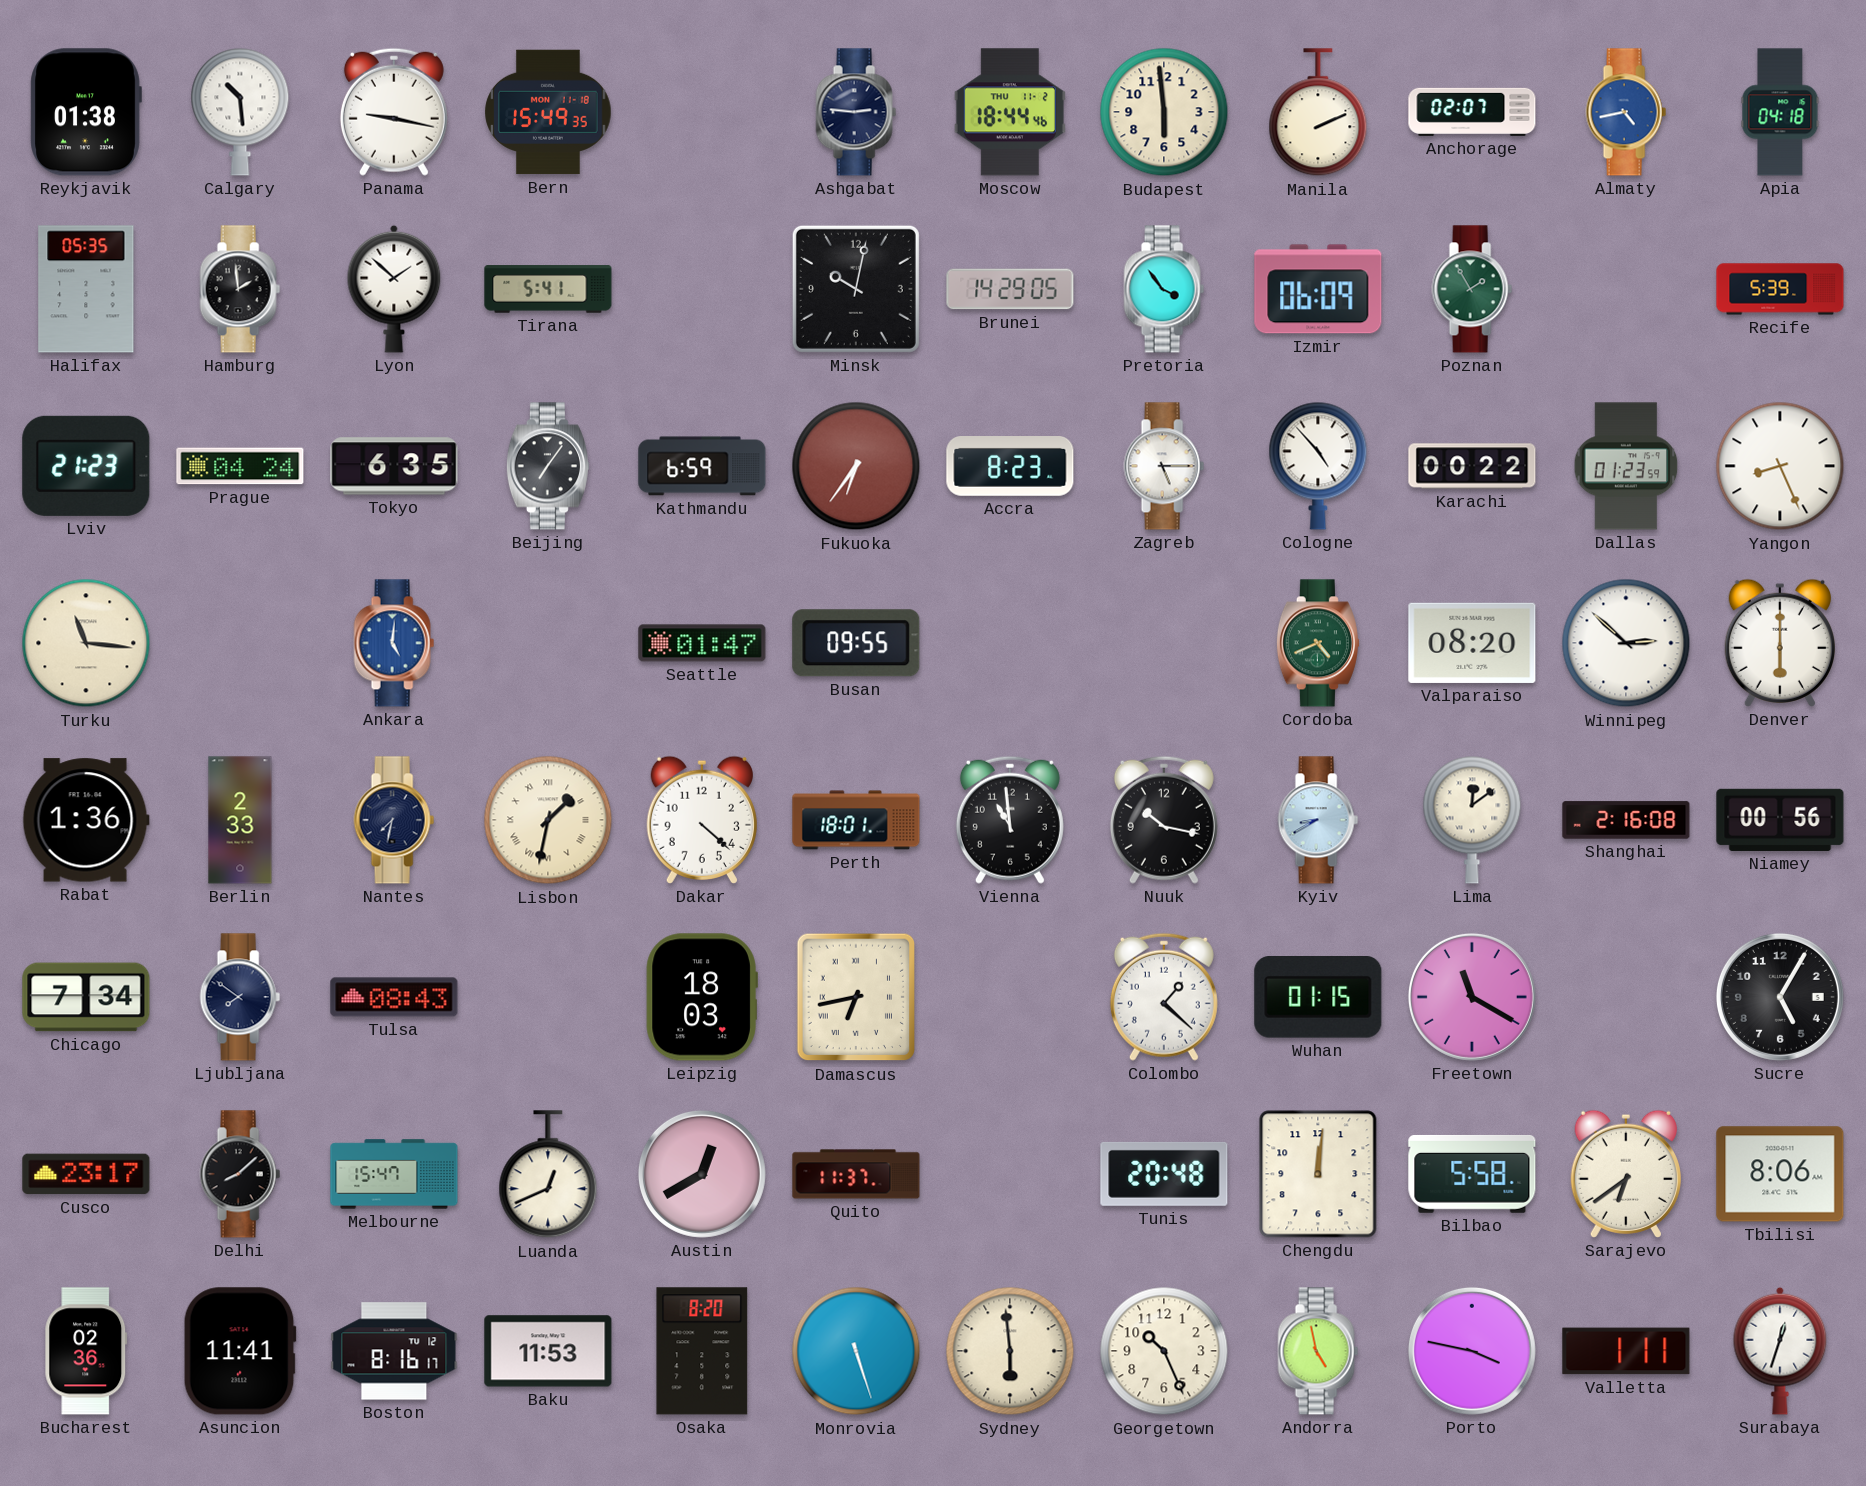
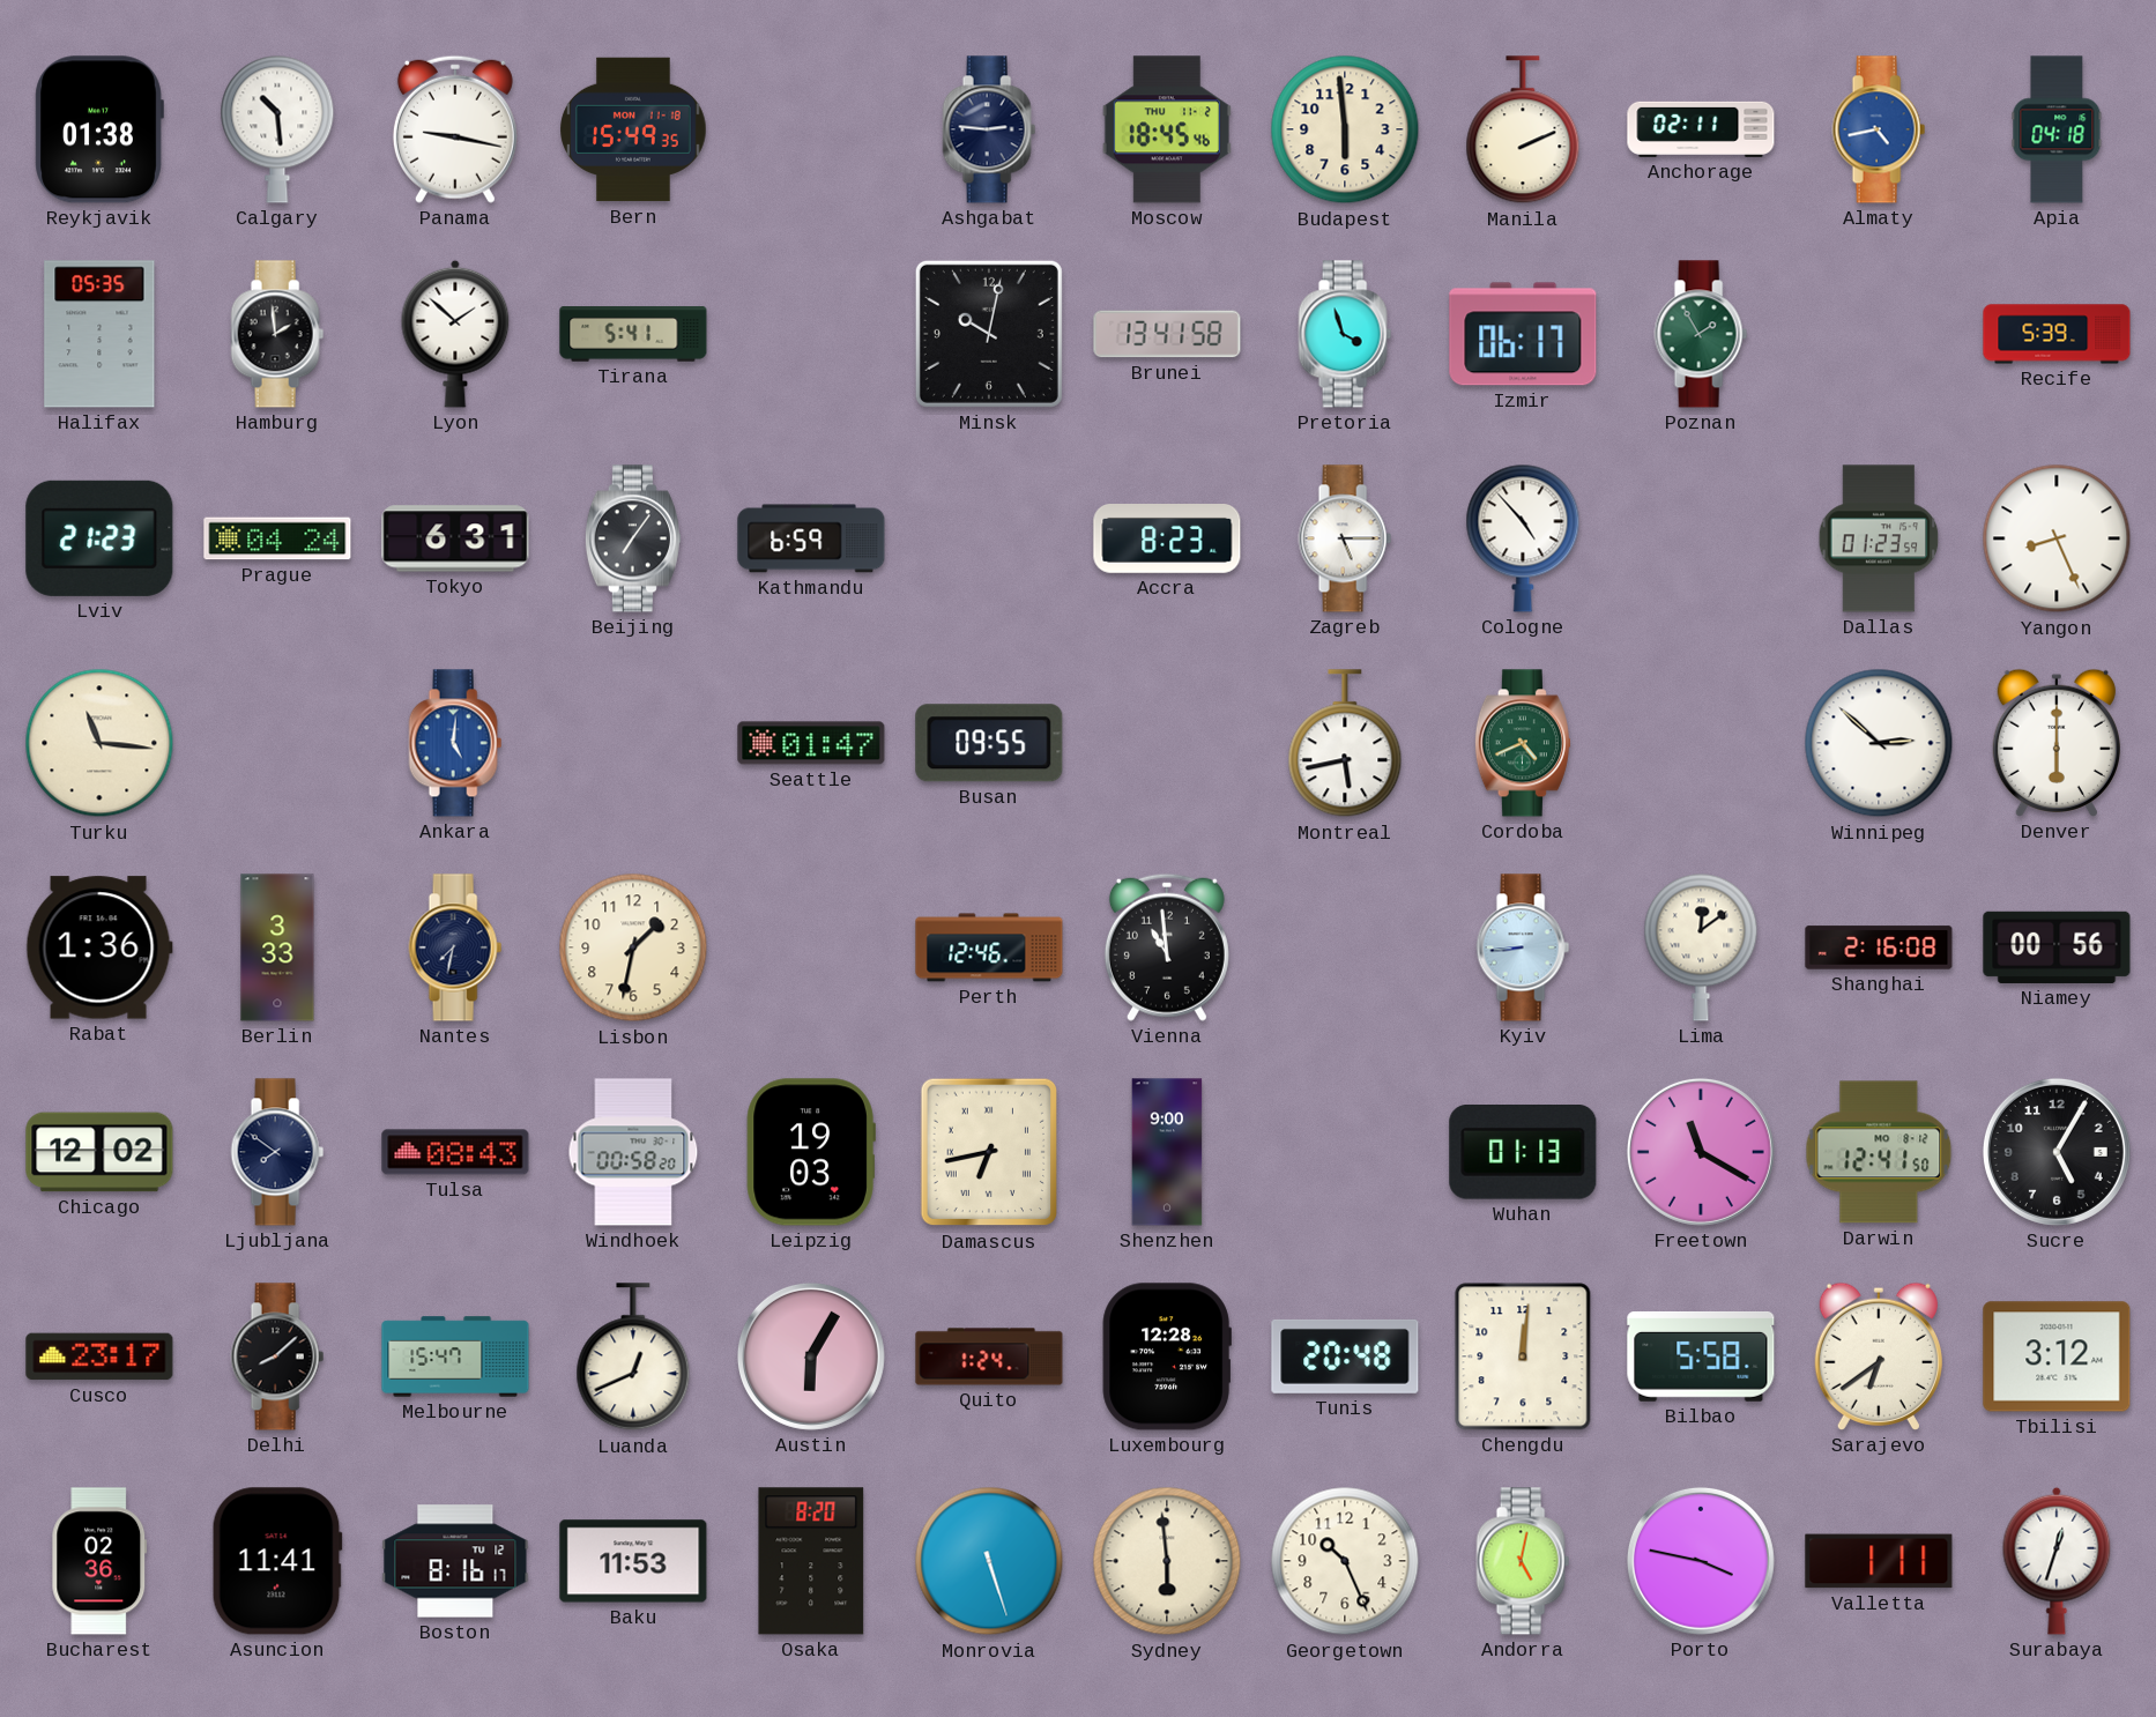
Moscow: 18:44 -> 18:45 (1167, 129)
Anchorage: 02:07 -> 02:11 (1701, 129)
Brunei: 14:29 -> 13:41 (1167, 334)
Pretoria: 3:54 -> 3:57 (1345, 334)
Izmir: 06:09 -> 06:17 (1523, 334)
Tokyo: 6:35 -> 6:31 (455, 538)
Fukuoka: 6:36 -> none (856, 466)
Karachi: 00:22 -> none (1472, 466)
Montreal: none -> 5:43 (1345, 744)
Valparaiso: 08:20 -> none (1472, 643)
Berlin: 2:33 -> 3:33 (277, 947)
Lisbon numerals: Roman -> Arabic (633, 947)
Dakar: 4:22 -> none (702, 820)
Perth: 18:01 -> 12:46 (989, 947)
Nuuk: 10:17 -> none (1164, 820)
Kyiv: 8:40 -> 8:44 (1523, 947)
Chicago: 7:34 -> 12:02 (99, 1152)
Windhoek: none -> 00:58 (633, 1152)
Leipzig: 18:03 -> 19:03 (811, 1152)
Shenzhen: none -> 9:00 (1167, 1152)
Colombo: 1:22 -> none (1164, 997)
Wuhan: 01:15 -> 01:13 (1523, 1153)
Darwin: none -> 12:41 (1879, 1152)
Austin: 12:40 -> 6:05 (811, 1356)
Quito: 11:37 -> 1:24 (989, 1356)
Luxembourg: none -> 12:28 (1167, 1356)
Tbilisi: 8:06 -> 3:12 (2057, 1356)
Andorra: 4:58 -> 5:02 (1523, 1561)
